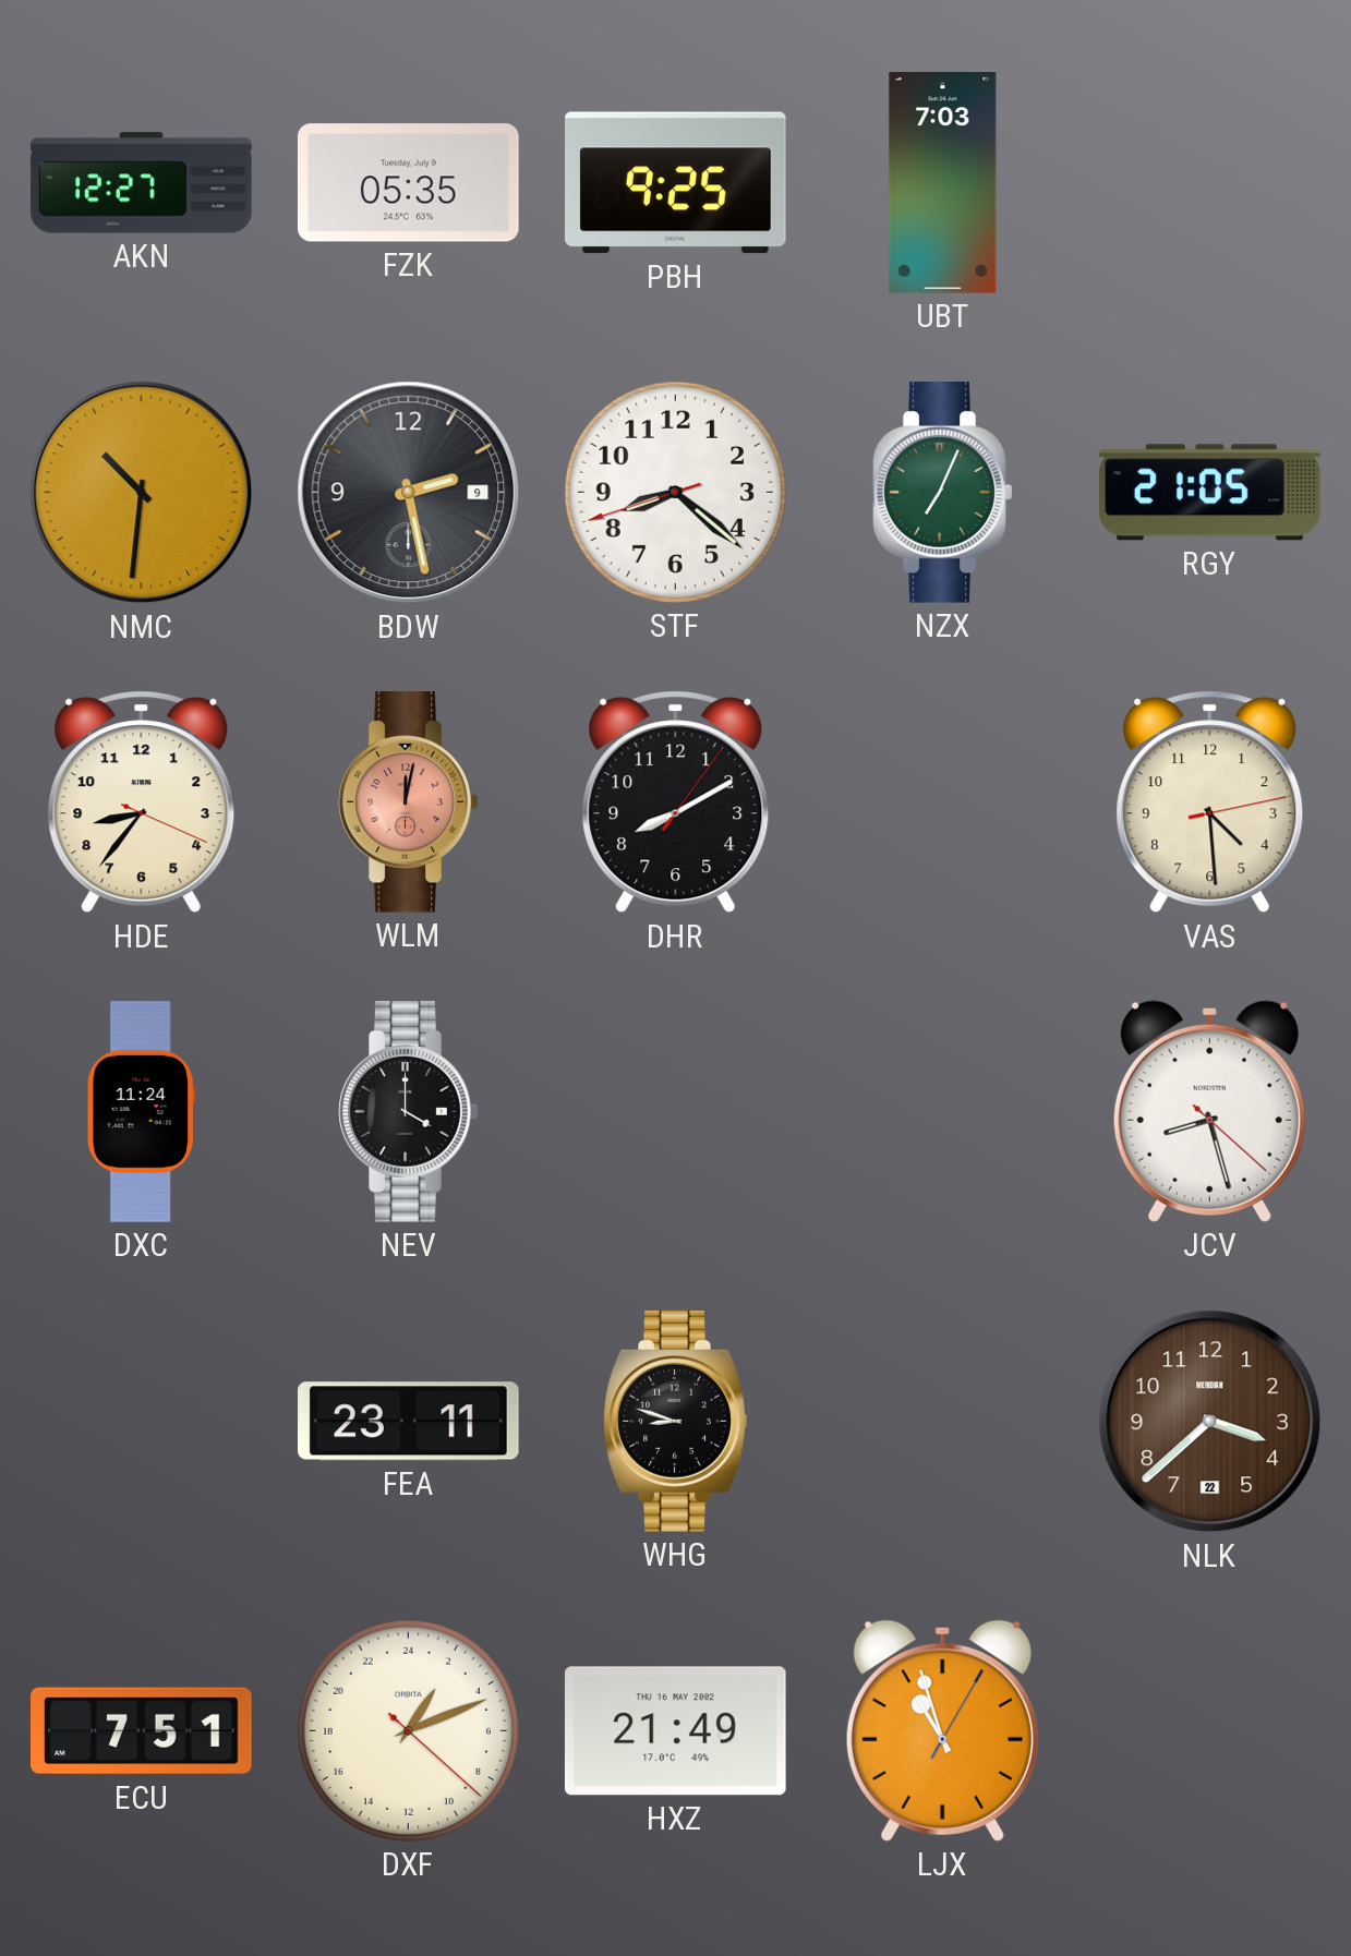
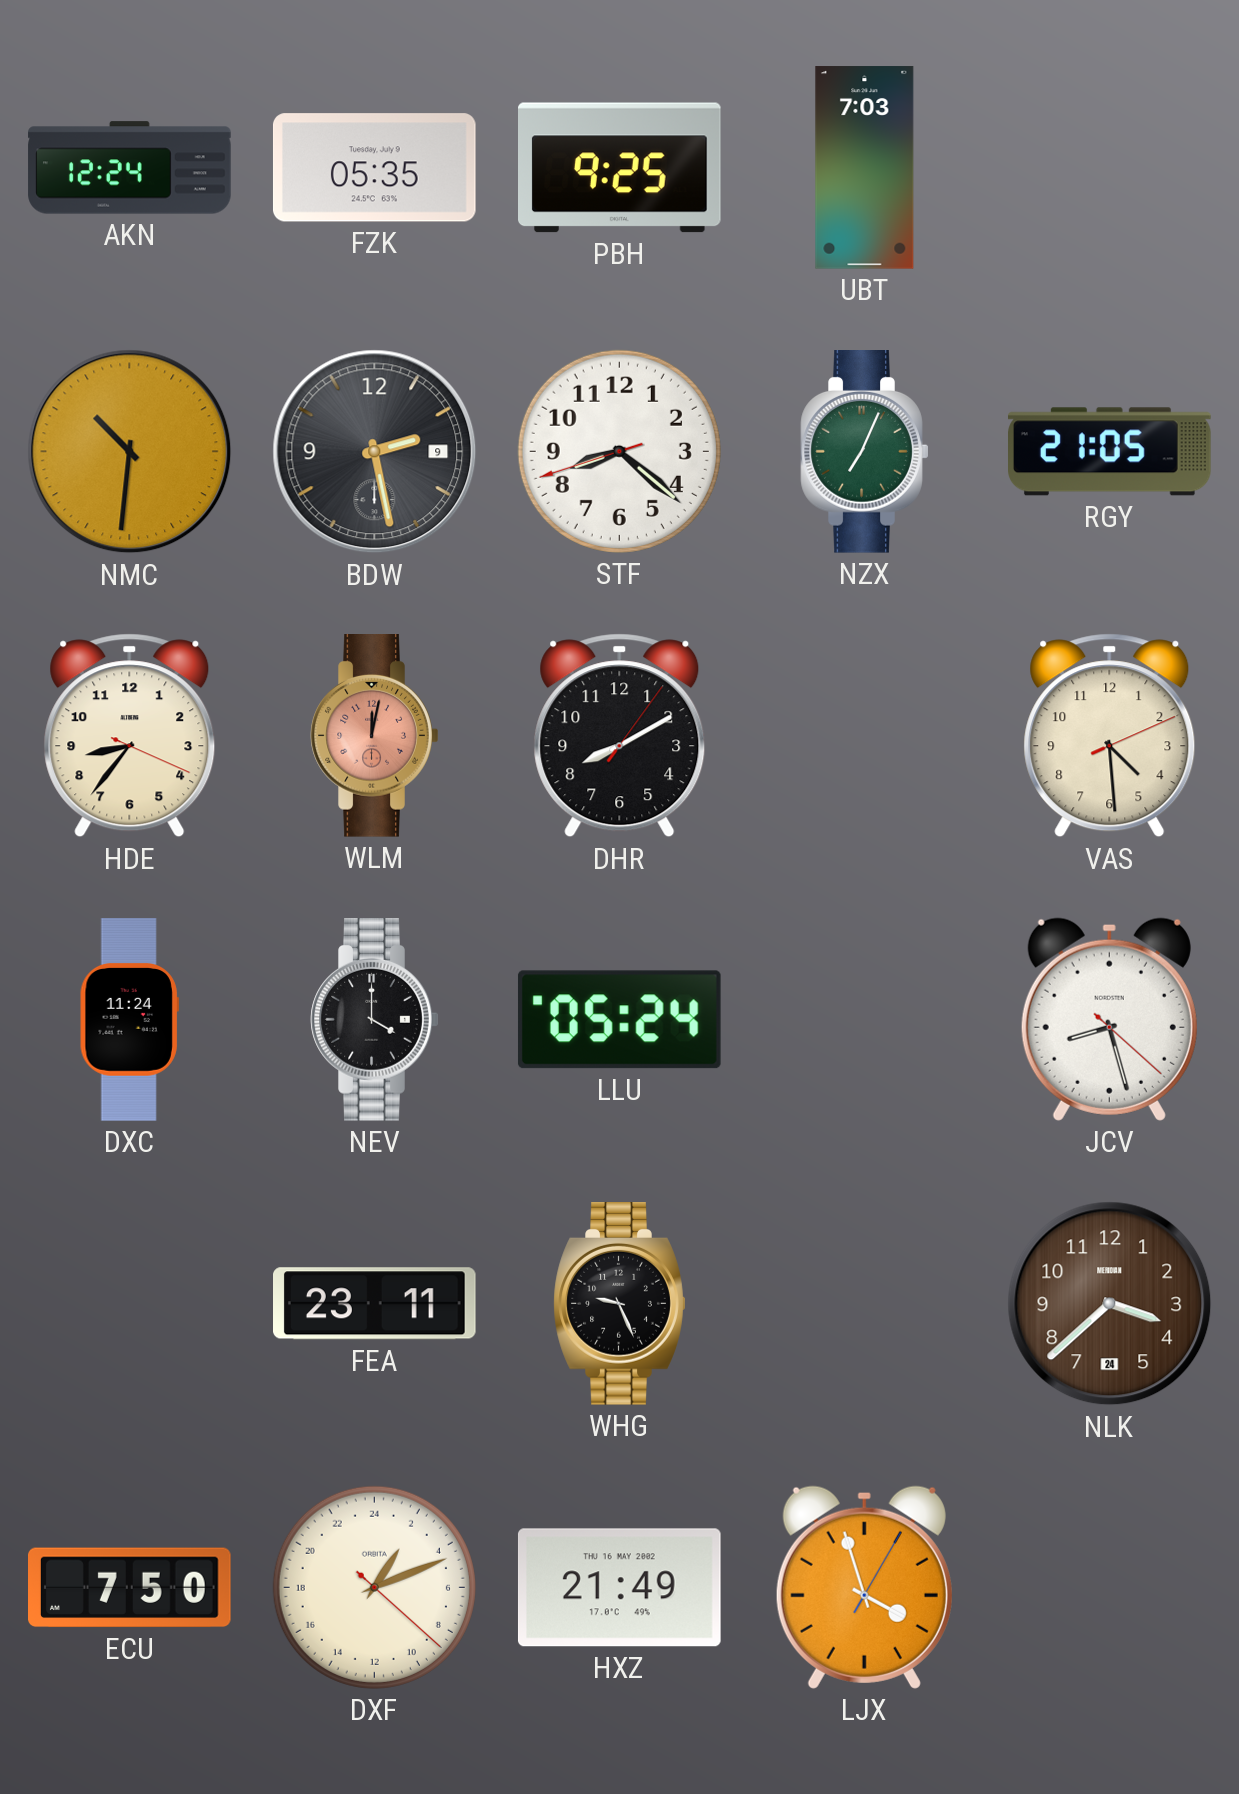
AKN: 12:27 -> 12:24 (130, 168)
VAS: 4:29:13 -> 4:29:11 (1110, 736)
LLU: none -> 05:24 (619, 1020)
WHG: 8:48 -> 9:26 (620, 1304)
NLK date: 22 -> 24 (1110, 1304)
ECU: 7:51 -> 7:50 (130, 1588)
LJX: 10:57 -> 3:57 (864, 1587)
